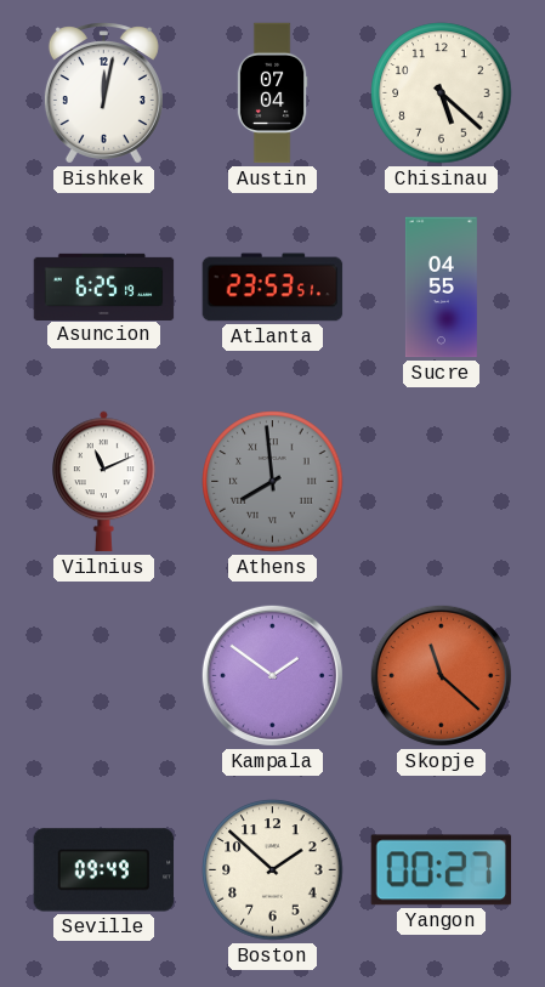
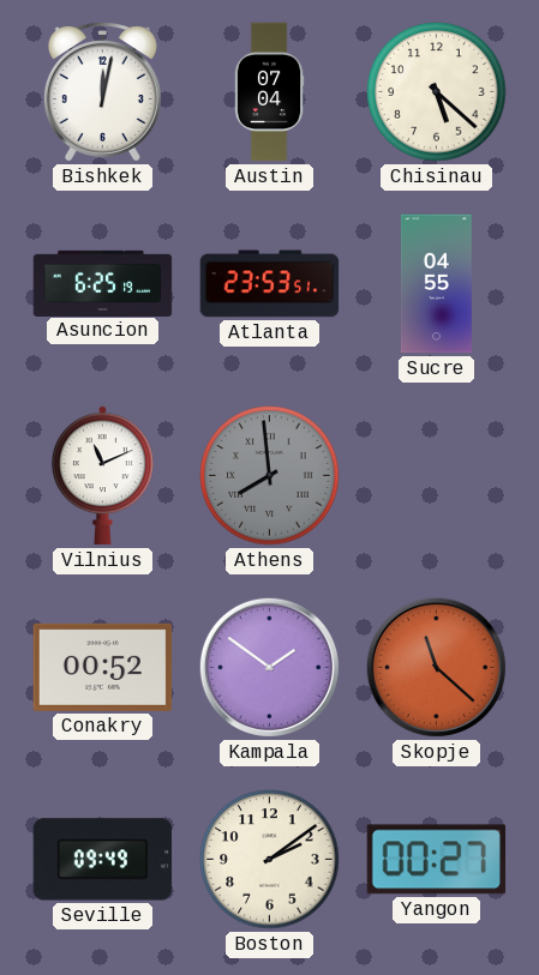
Conakry: none -> 00:52 (103, 667)
Boston: 1:52 -> 2:09 (270, 860)
